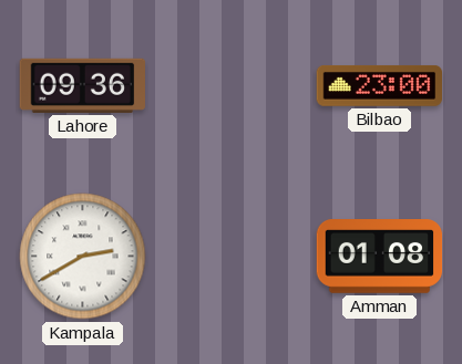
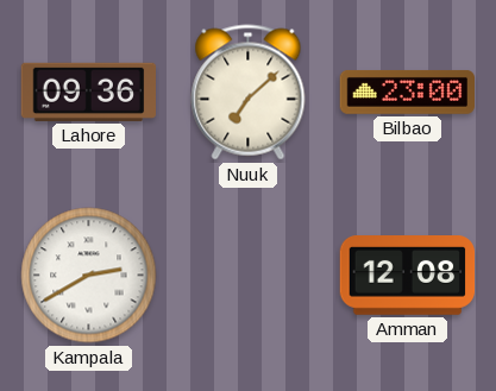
Nuuk: none -> 7:08 (249, 93)
Amman: 01:08 -> 12:08 (408, 276)
